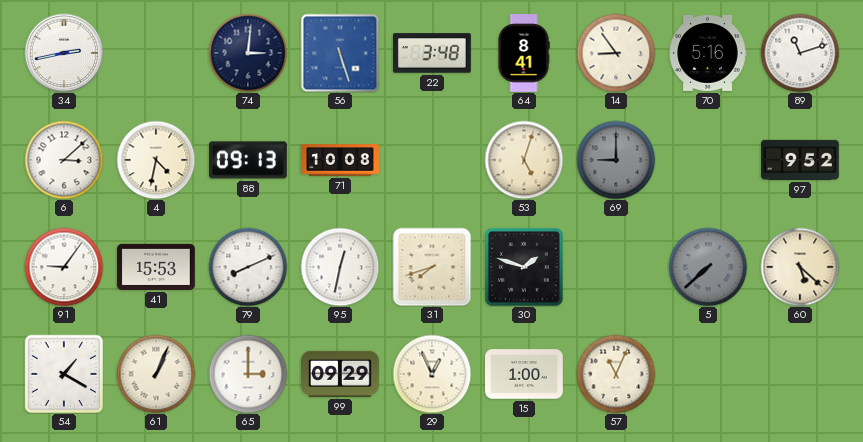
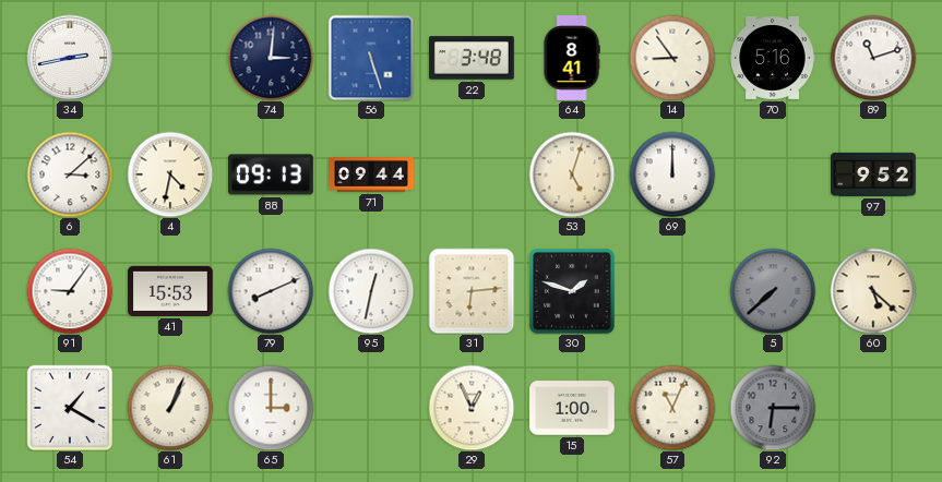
71: 10:08 -> 09:44 (371, 174)
69: 9:00 -> 12:00 (672, 174)
69 dial: grey -> white (672, 174)
31: 7:42 -> 6:14 (472, 291)
99: 09:29 -> none (341, 374)
92: none -> 6:15 (773, 408)
